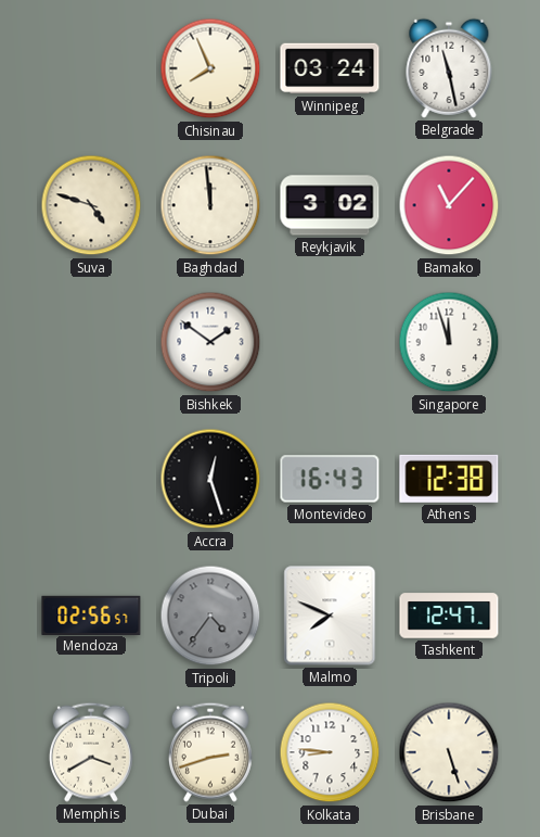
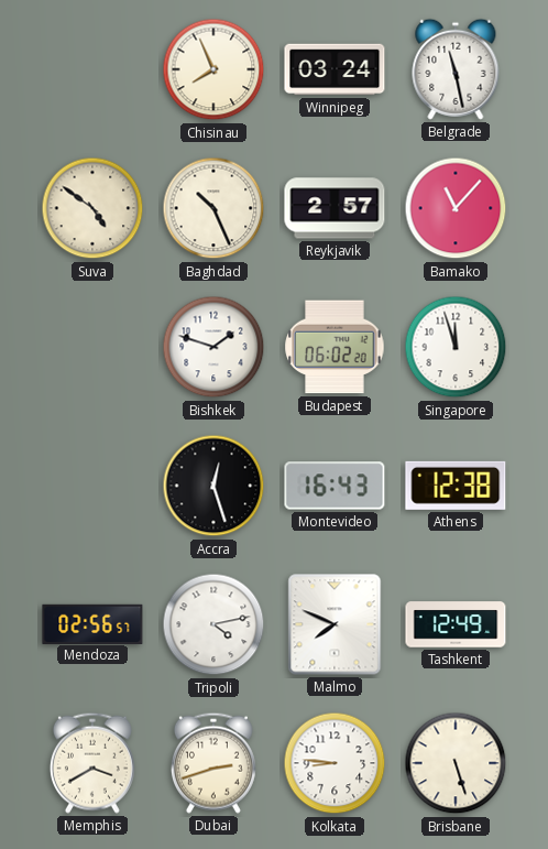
Suva: 4:48 -> 4:51 (92, 208)
Baghdad: 11:59 -> 10:26 (213, 208)
Reykjavik: 3:02 -> 2:57 (335, 208)
Bishkek: 1:51 -> 1:48 (213, 347)
Budapest: none -> 06:02 (335, 347)
Tripoli: 4:36 -> 4:13 (213, 624)
Tripoli dial: grey -> white (213, 624)
Tashkent: 12:47 -> 12:49 (456, 624)
